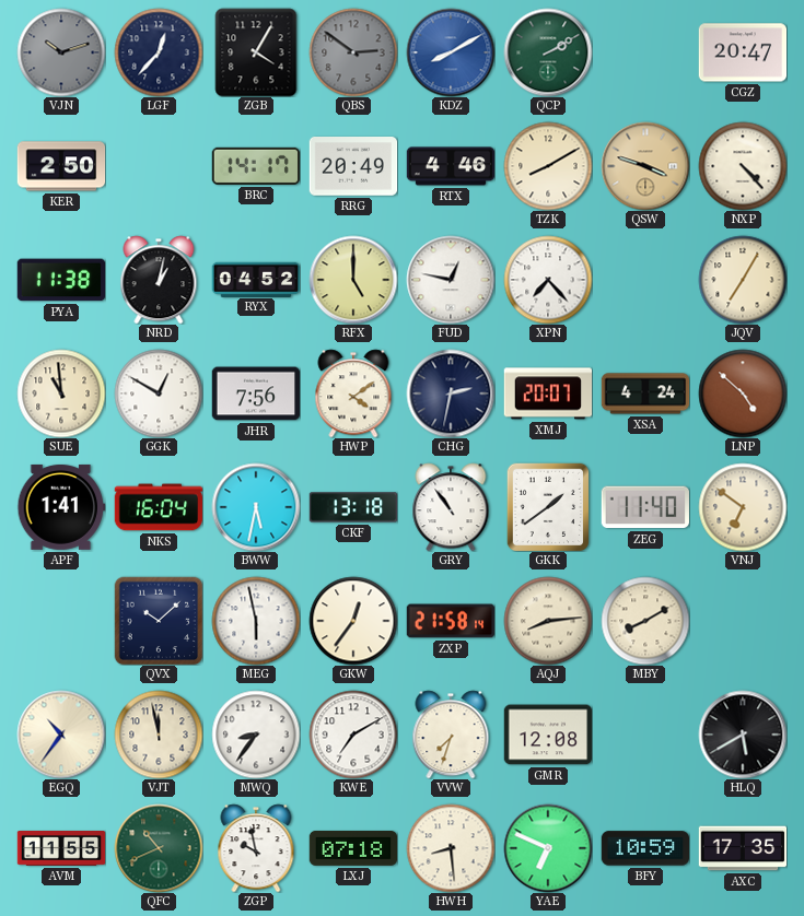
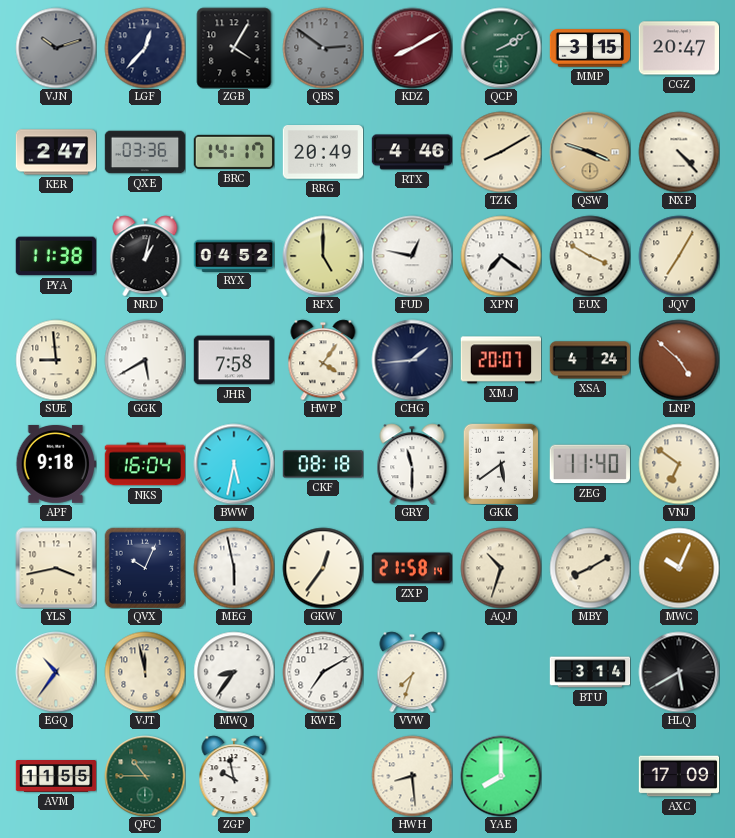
KDZ dial: blue -> burgundy (412, 48)
MMP: none -> 3:15 (590, 48)
KER: 2:50 -> 2:47 (56, 152)
QXE: none -> 03:36 (145, 152)
XPN: 7:23 -> 7:21 (501, 256)
EUX: none -> 3:50 (590, 256)
SUE: 10:59 -> 8:59 (56, 360)
GGK: 12:50 -> 5:40 (145, 360)
JHR: 7:56 -> 7:58 (234, 360)
HWP: 4:09 -> 4:06 (323, 360)
CHG: 2:32 -> 1:44 (412, 360)
APF: 1:41 -> 9:18 (55, 464)
CKF: 13:18 -> 08:18 (323, 464)
GRY: 10:54 -> 11:30 (412, 464)
GKK: 1:39 -> 5:39 (501, 464)
YLS: none -> 3:43 (56, 568)
QVX: 10:08 -> 10:04 (145, 568)
AQJ: 8:14 -> 10:33 (501, 568)
MWC: none -> 10:04 (679, 568)
GMR: 12:08 -> none (548, 735)
BTU: none -> 3:14 (590, 672)
QFC: 10:41 -> 10:45 (145, 776)
LXJ: 07:18 -> none (353, 848)
YAE: 6:49 -> 8:00 (501, 776)
BFY: 10:59 -> none (644, 848)
AXC: 17:35 -> 17:09 (679, 776)
